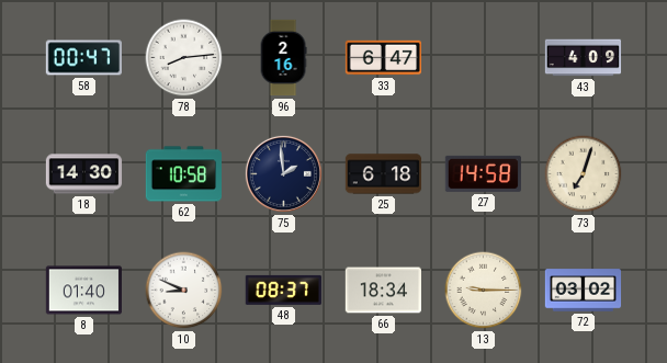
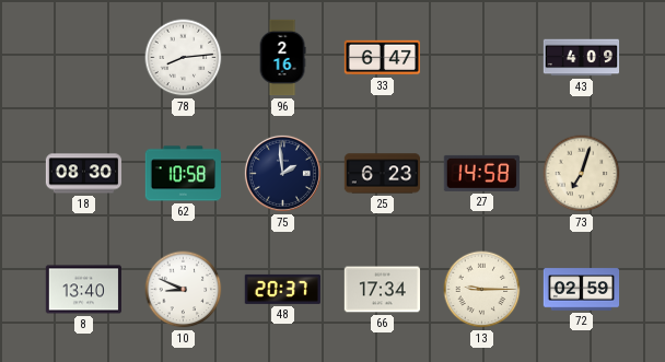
58: 00:47 -> none (83, 58)
18: 14:30 -> 08:30 (84, 174)
25: 6:18 -> 6:23 (383, 174)
8: 01:40 -> 13:40 (83, 290)
48: 08:37 -> 20:37 (282, 289)
66: 18:34 -> 17:34 (382, 290)
72: 03:02 -> 02:59 (582, 290)
